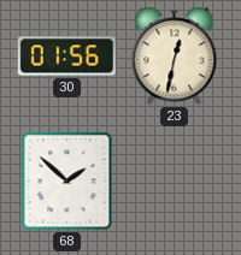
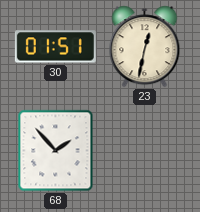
30: 01:56 -> 01:51 (55, 47)
68: 1:52 -> 1:53 (56, 151)
